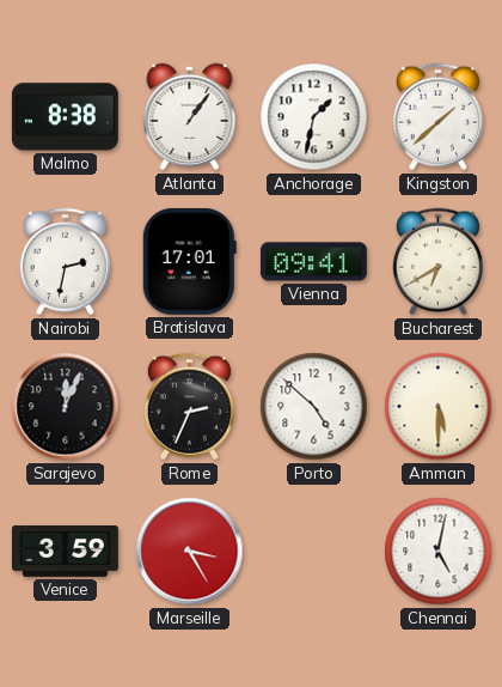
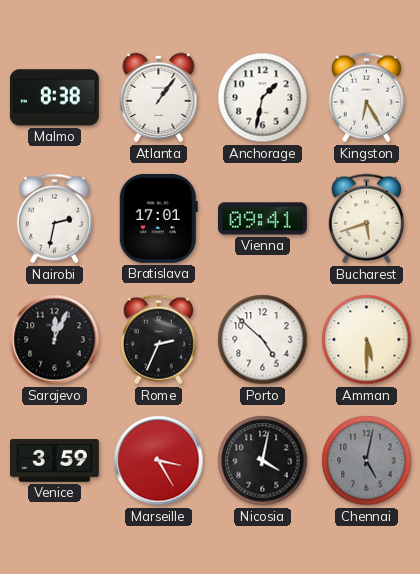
Kingston: 1:38 -> 6:25 (366, 98)
Bucharest: 6:40 -> 5:42 (366, 219)
Nicosia: none -> 4:02 (263, 461)
Chennai dial: white -> grey (367, 461)
